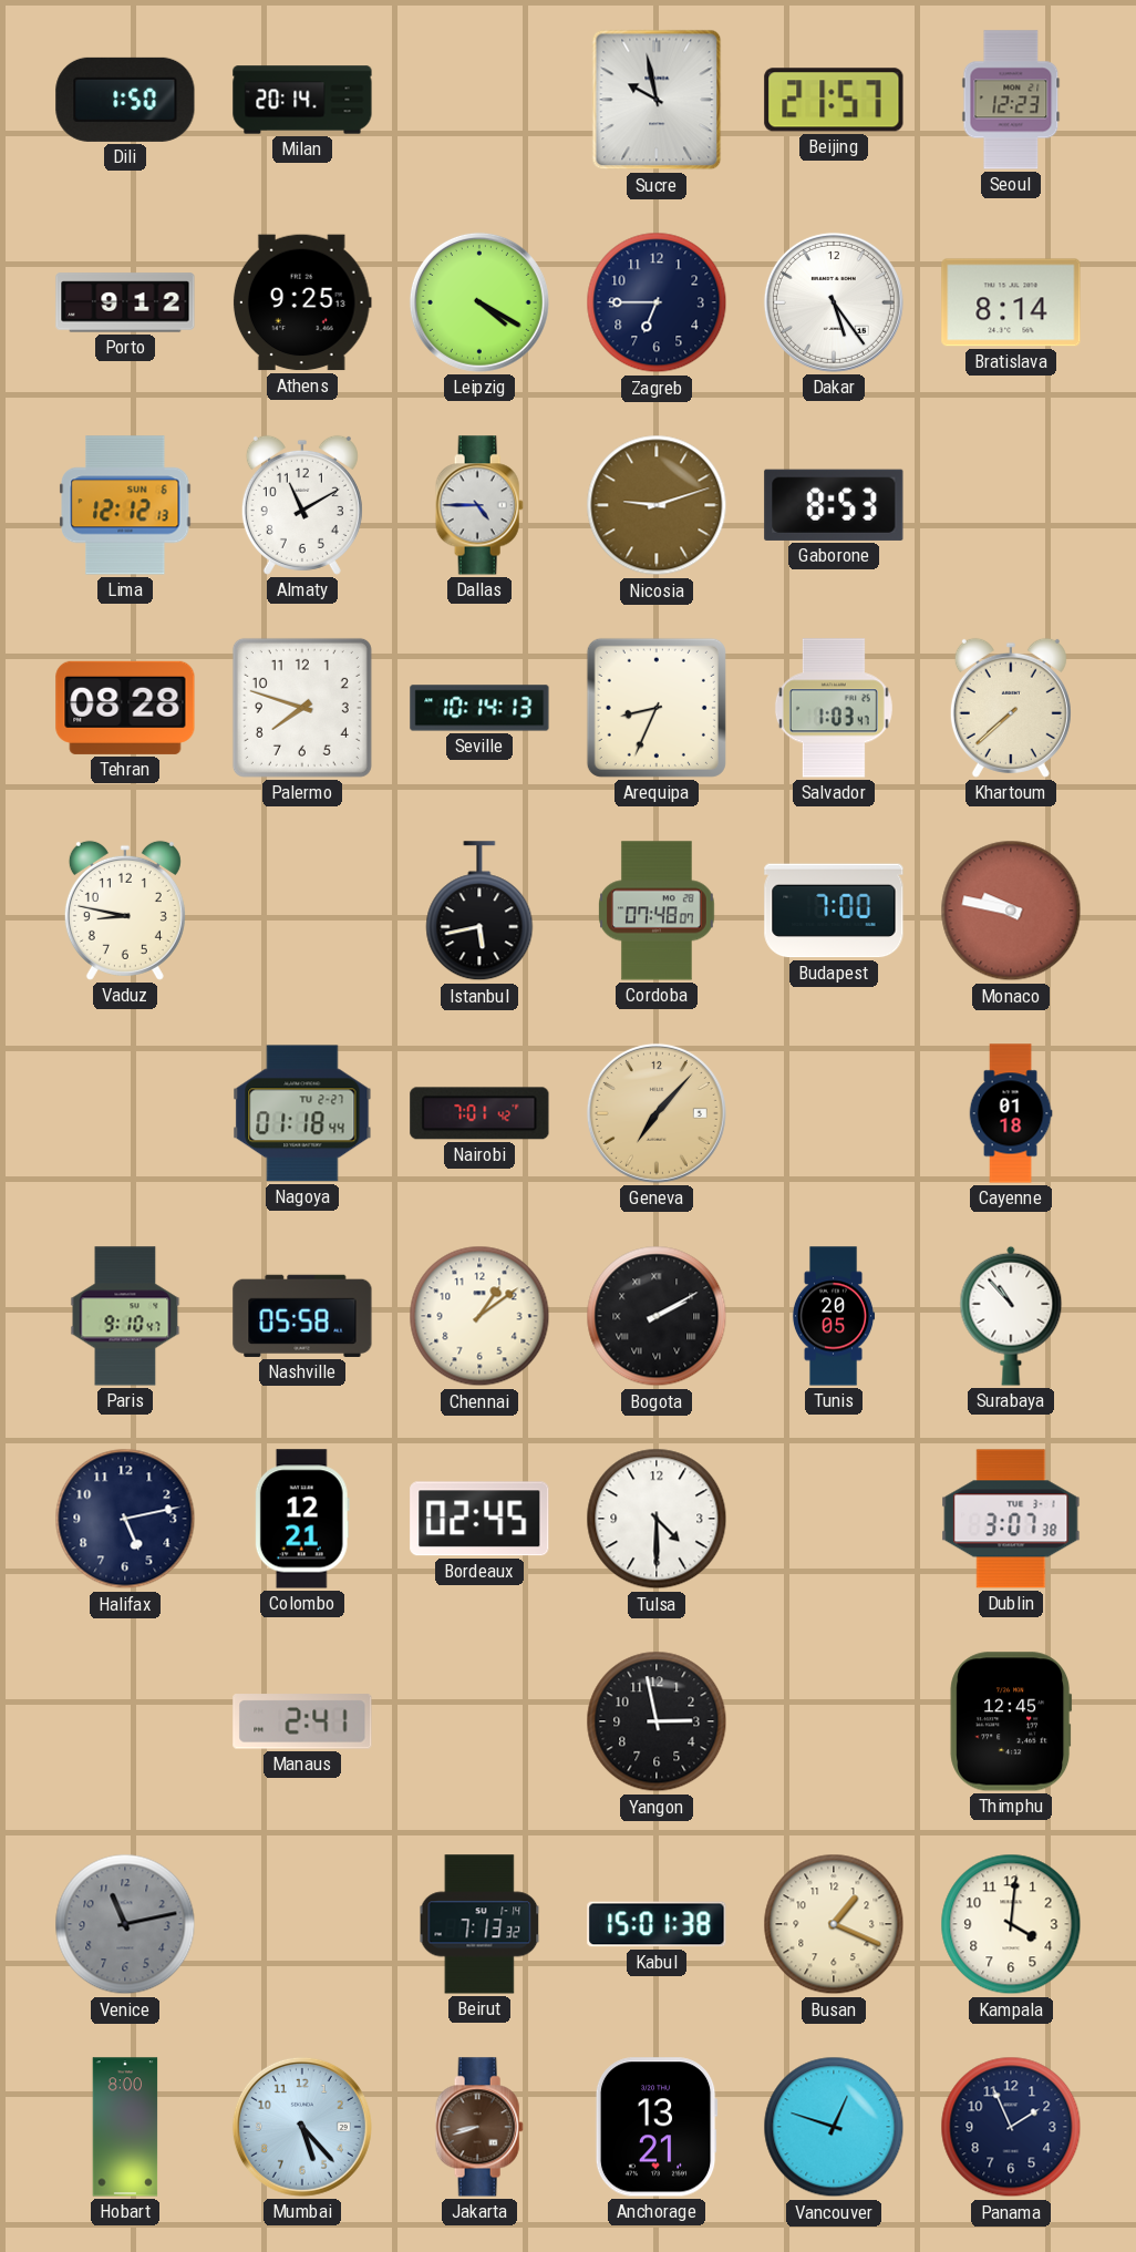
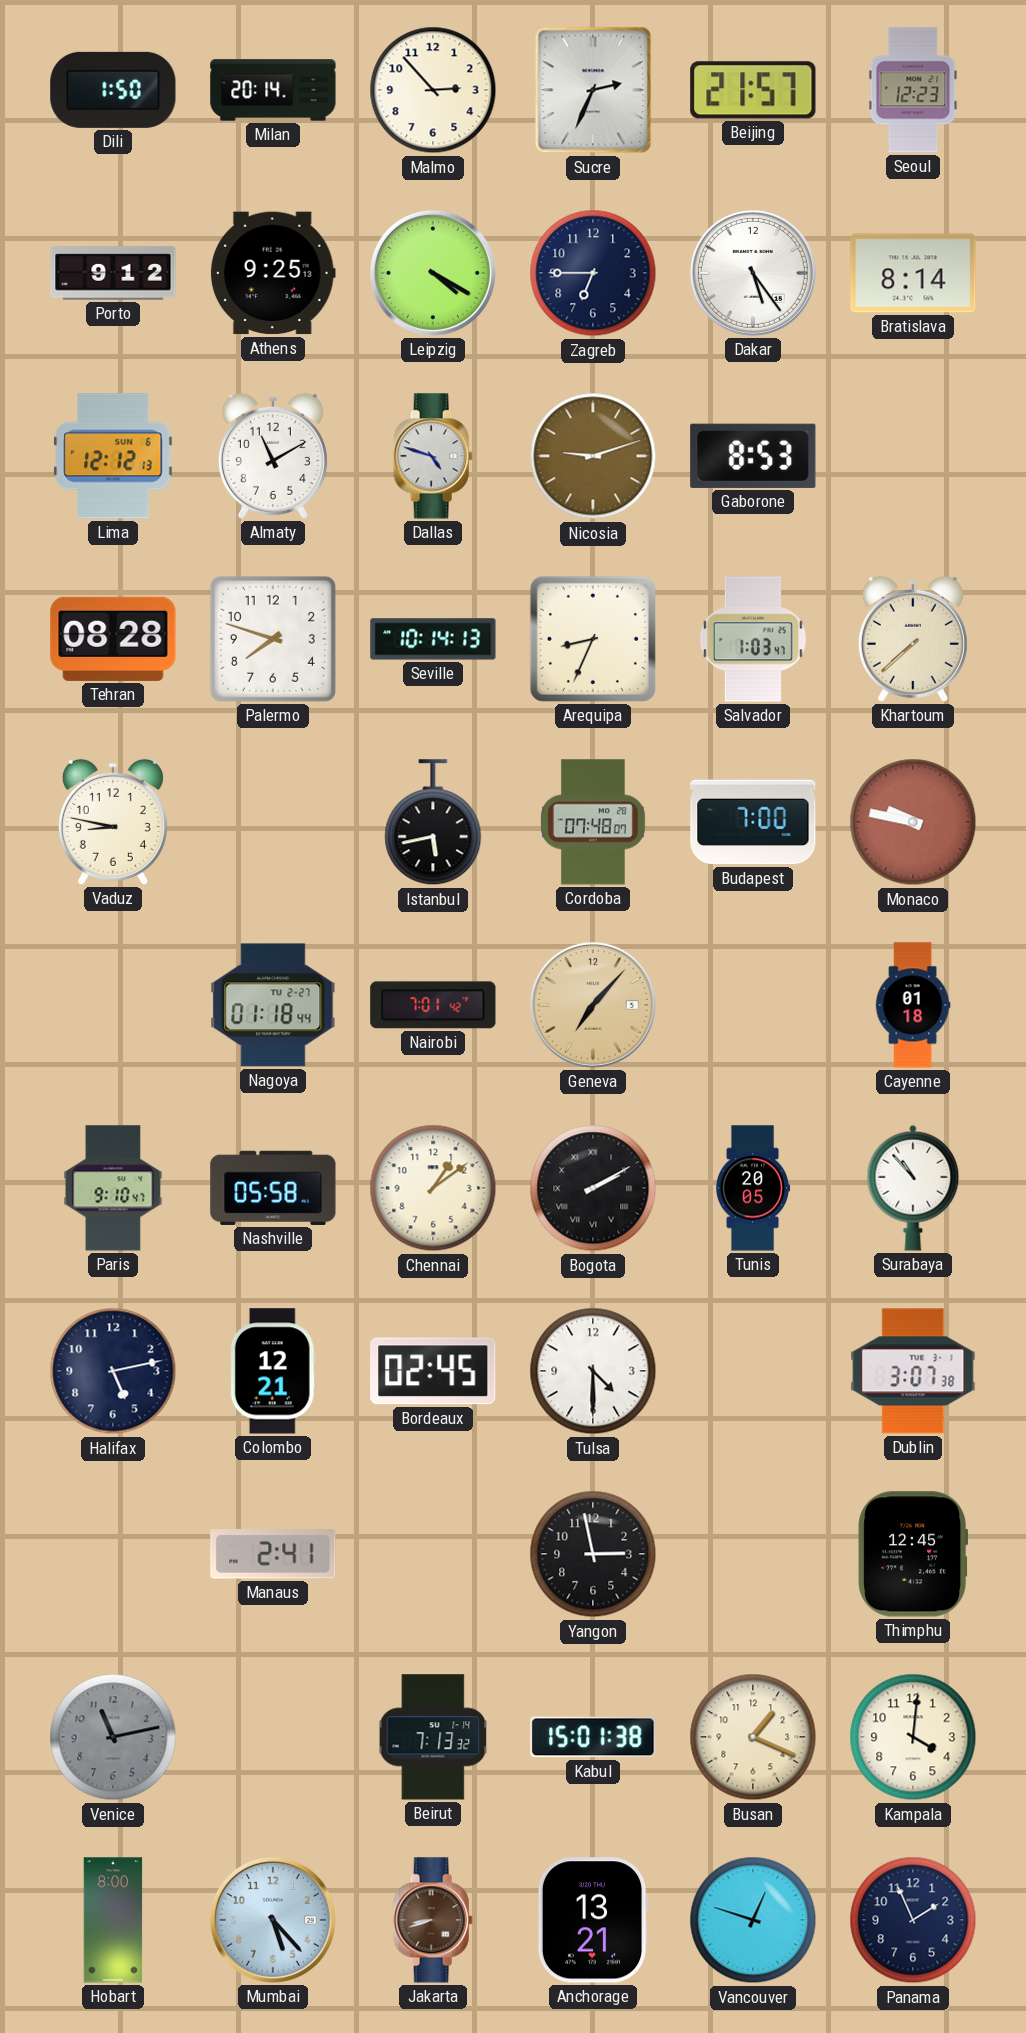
Malmo: none -> 2:53 (433, 90)
Sucre: 9:58 -> 2:34 (593, 90)
Dallas: 4:45 -> 4:48 (433, 456)
